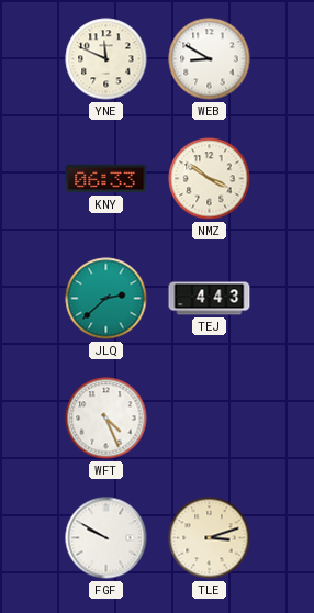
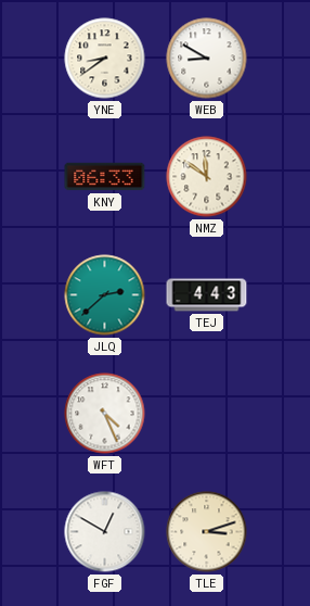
YNE: 11:49 -> 8:39 (105, 59)
NMZ: 3:51 -> 11:51 (207, 177)
FGF: 9:50 -> 12:50 (105, 532)
